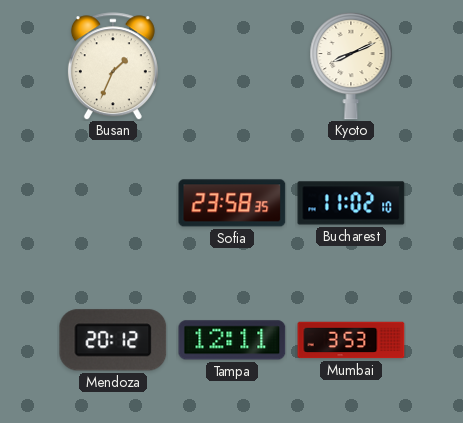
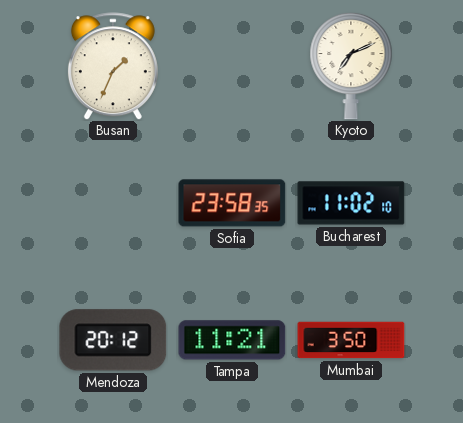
Kyoto: 8:11 -> 7:11 (351, 66)
Tampa: 12:11 -> 11:21 (232, 340)
Mumbai: 3:53 -> 3:50 (351, 340)
